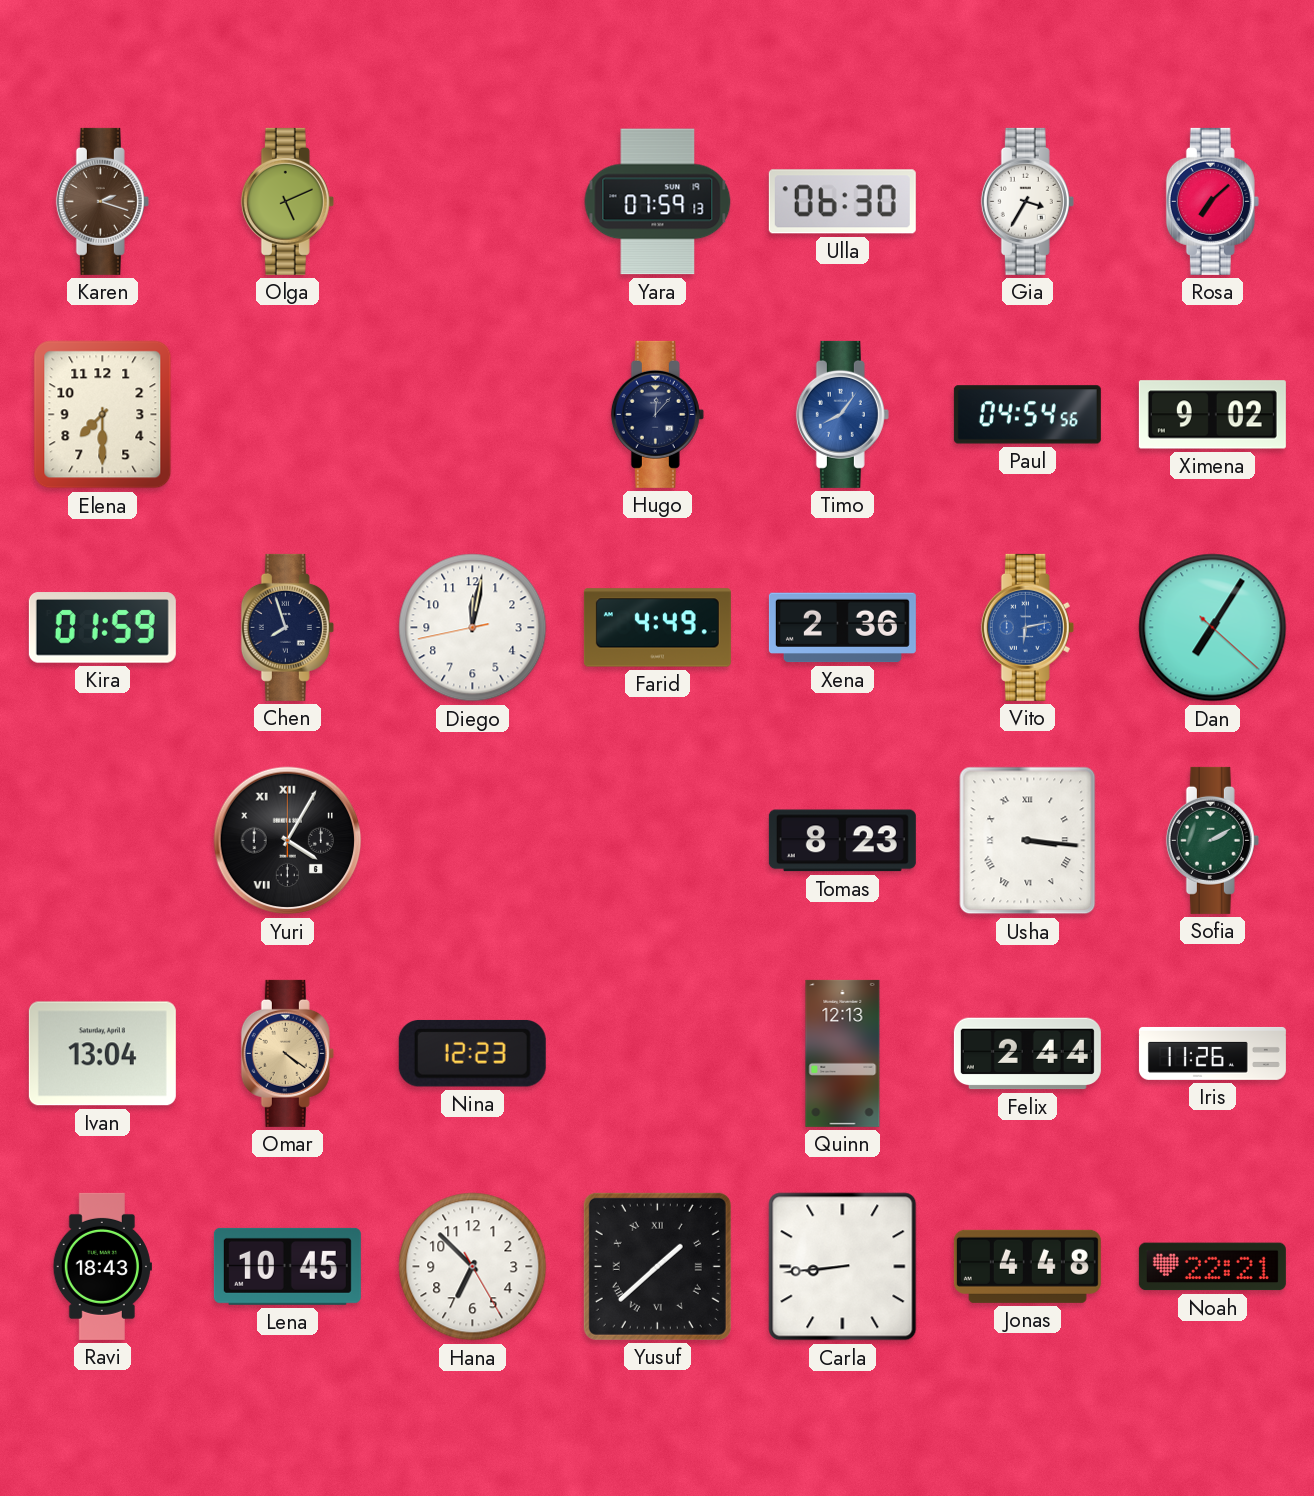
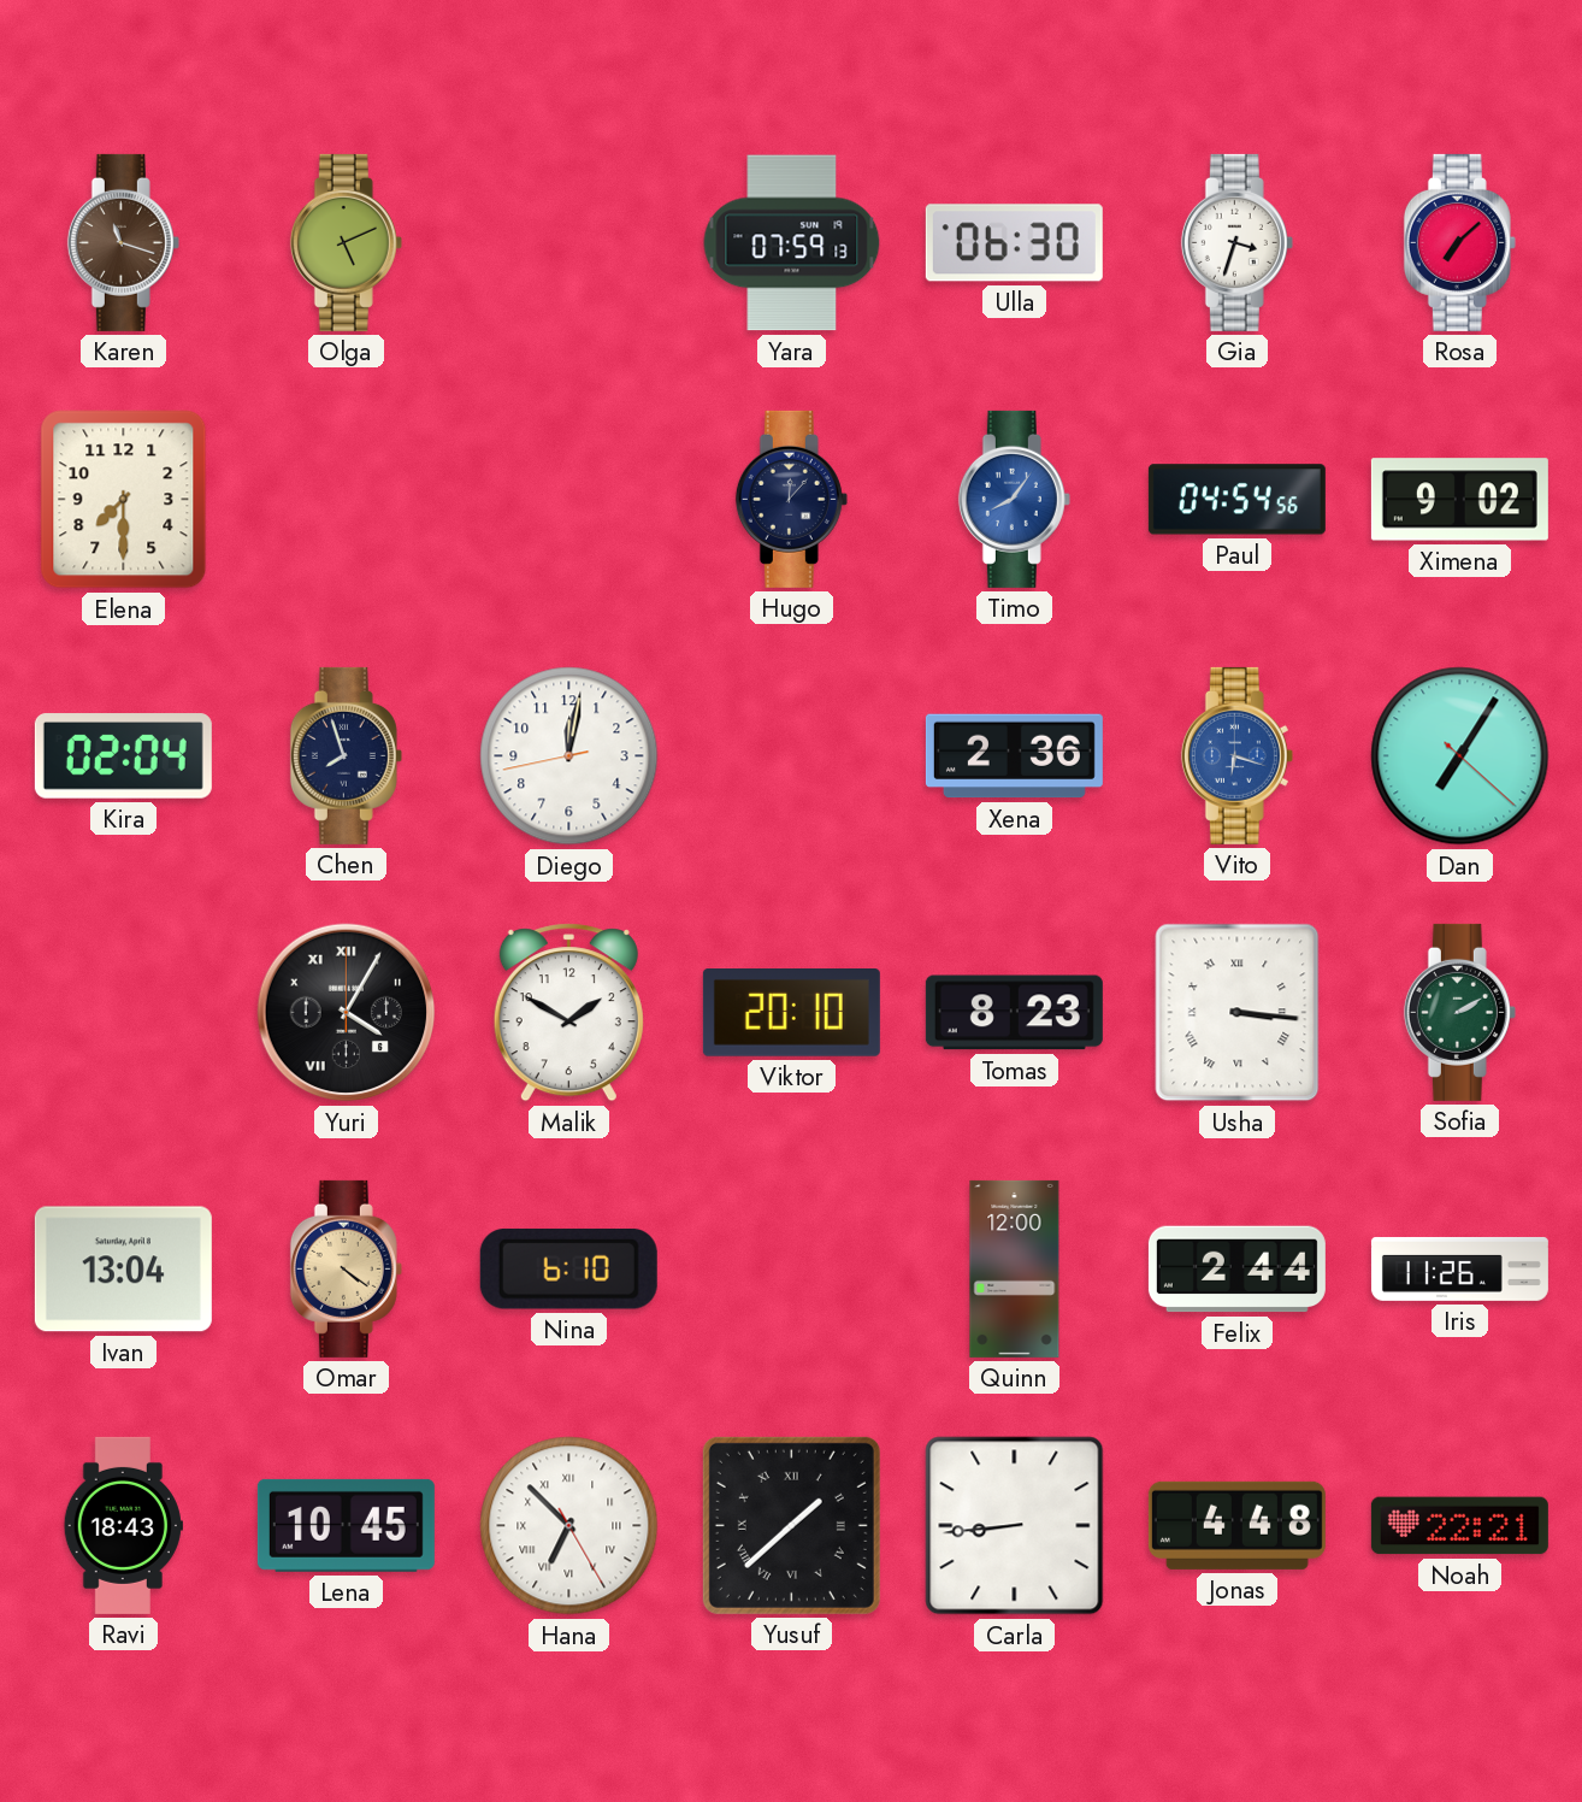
Karen: 2:18 -> 11:18 (123, 242)
Gia: 3:35 -> 3:33 (1236, 242)
Kira: 01:59 -> 02:04 (123, 756)
Farid: 4:49 -> none (657, 628)
Vito: 6:13 -> 6:18 (1236, 755)
Malik: none -> 1:50 (568, 1013)
Viktor: none -> 20:10 (791, 1013)
Nina: 12:23 -> 6:10 (568, 1270)
Quinn: 12:13 -> 12:00 (1015, 1268)
Hana numerals: Arabic -> Roman (569, 1526)
